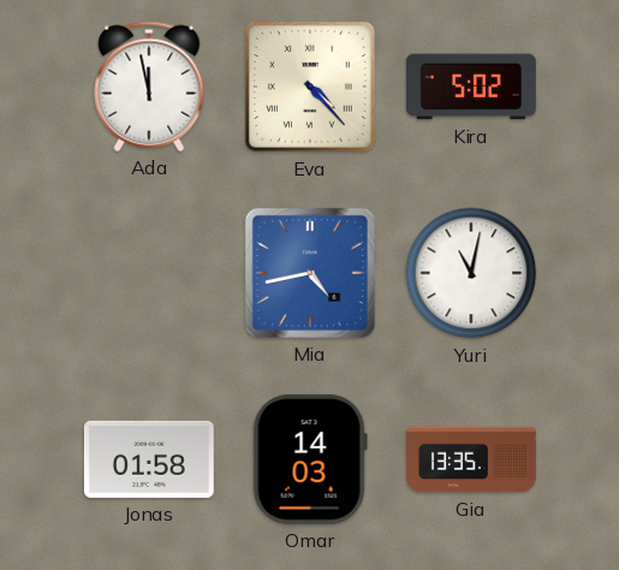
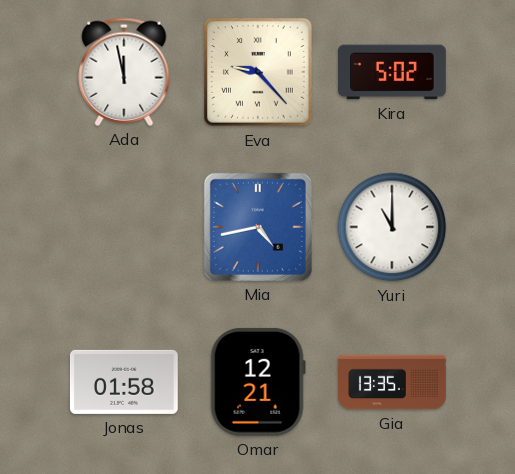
Eva: 4:23 -> 9:23 (259, 73)
Yuri: 11:02 -> 11:00 (392, 227)
Omar: 14:03 -> 12:21 (258, 382)
